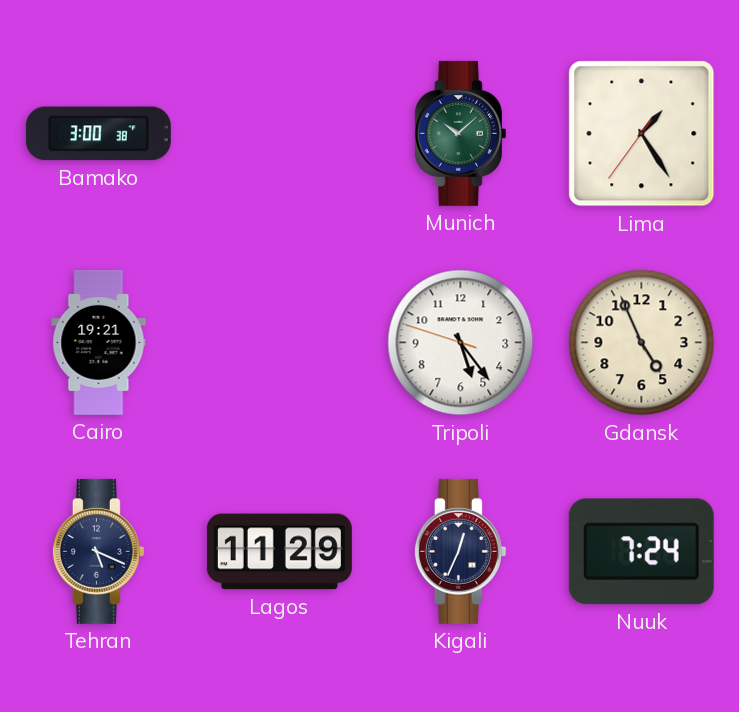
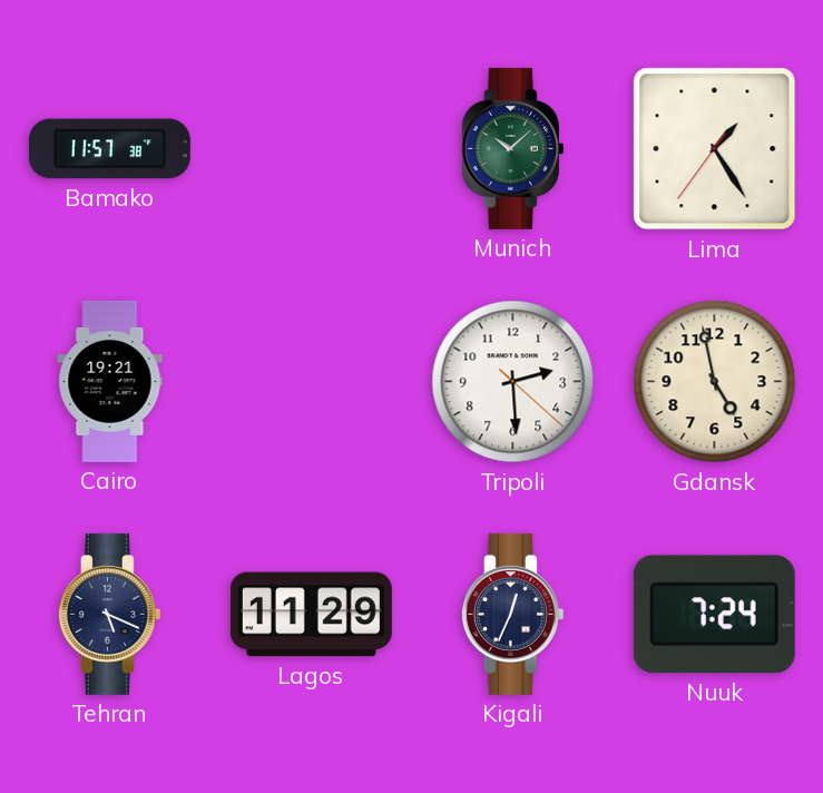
Bamako: 3:00 -> 11:57 (109, 149)
Tripoli: 5:23 -> 2:29 (513, 382)
Gdansk: 4:56 -> 4:58 (715, 382)
